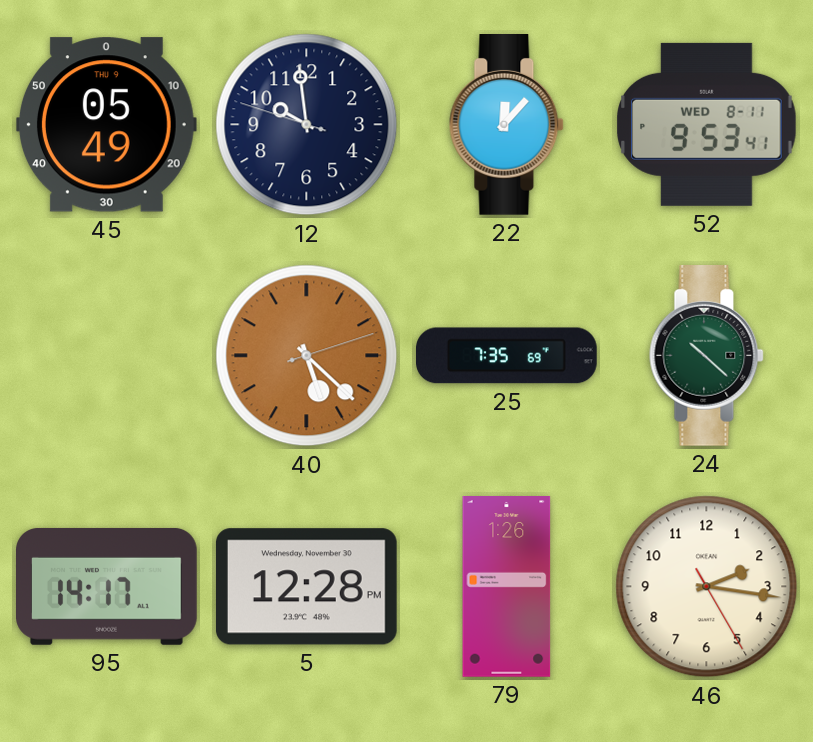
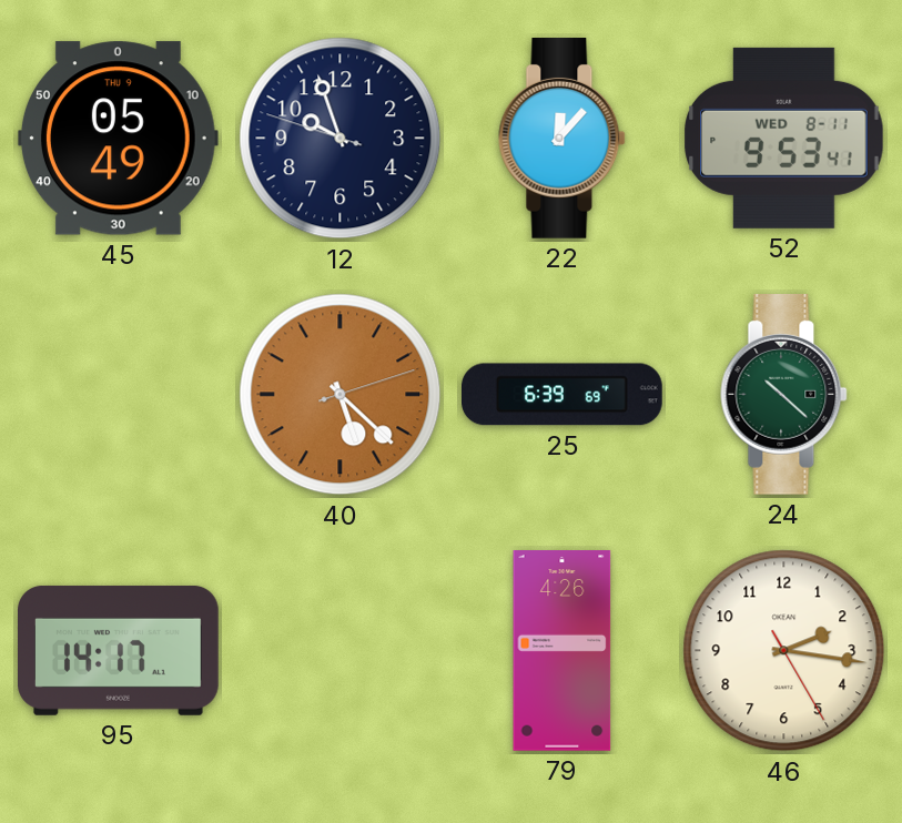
12: 9:58 -> 9:56 (341, 139)
25: 7:35 -> 6:39 (563, 395)
5: 12:28 -> none (306, 587)
79: 1:26 -> 4:26 (563, 651)
